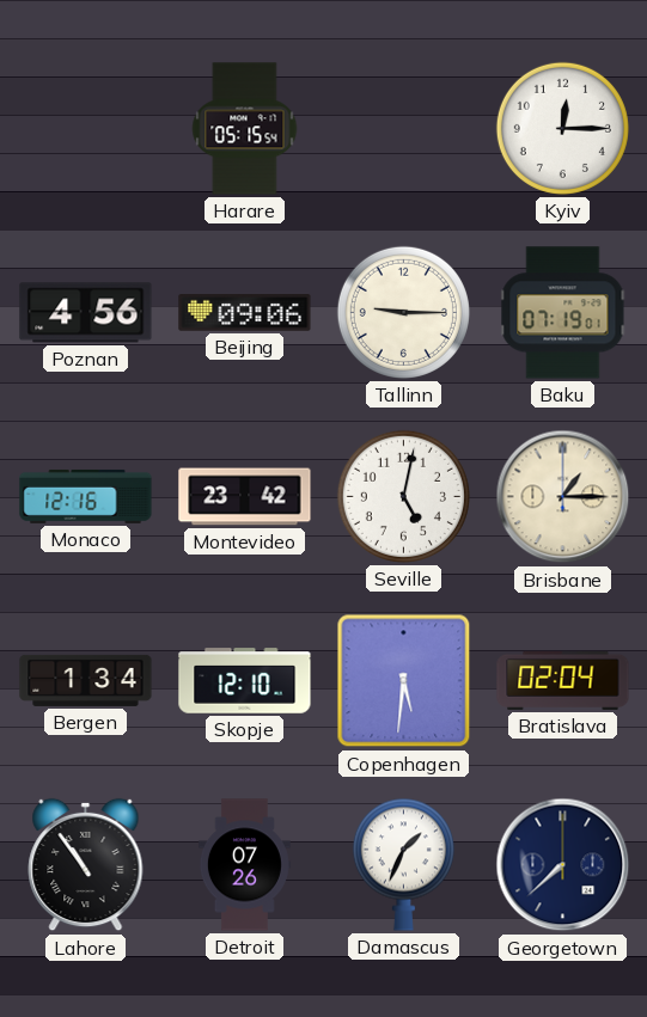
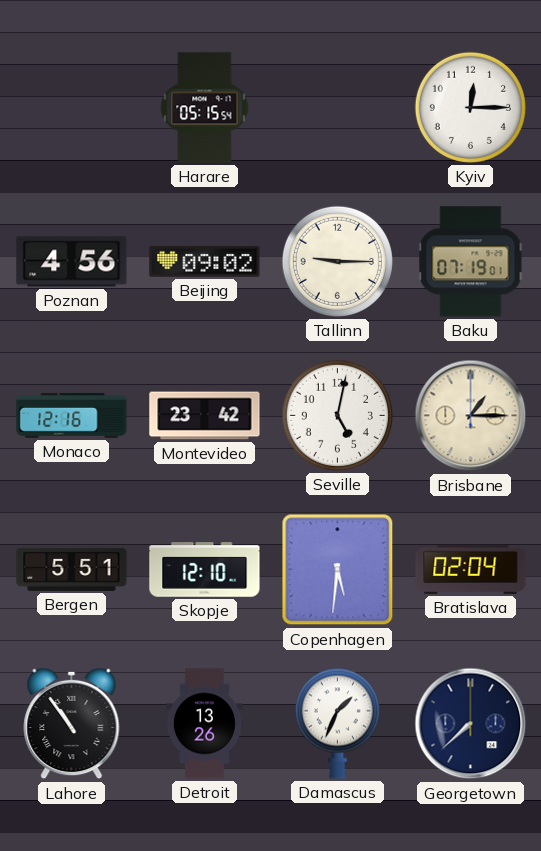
Beijing: 09:06 -> 09:02 (205, 262)
Bergen: 1:34 -> 5:51 (72, 569)
Detroit: 07:26 -> 13:26 (204, 724)
